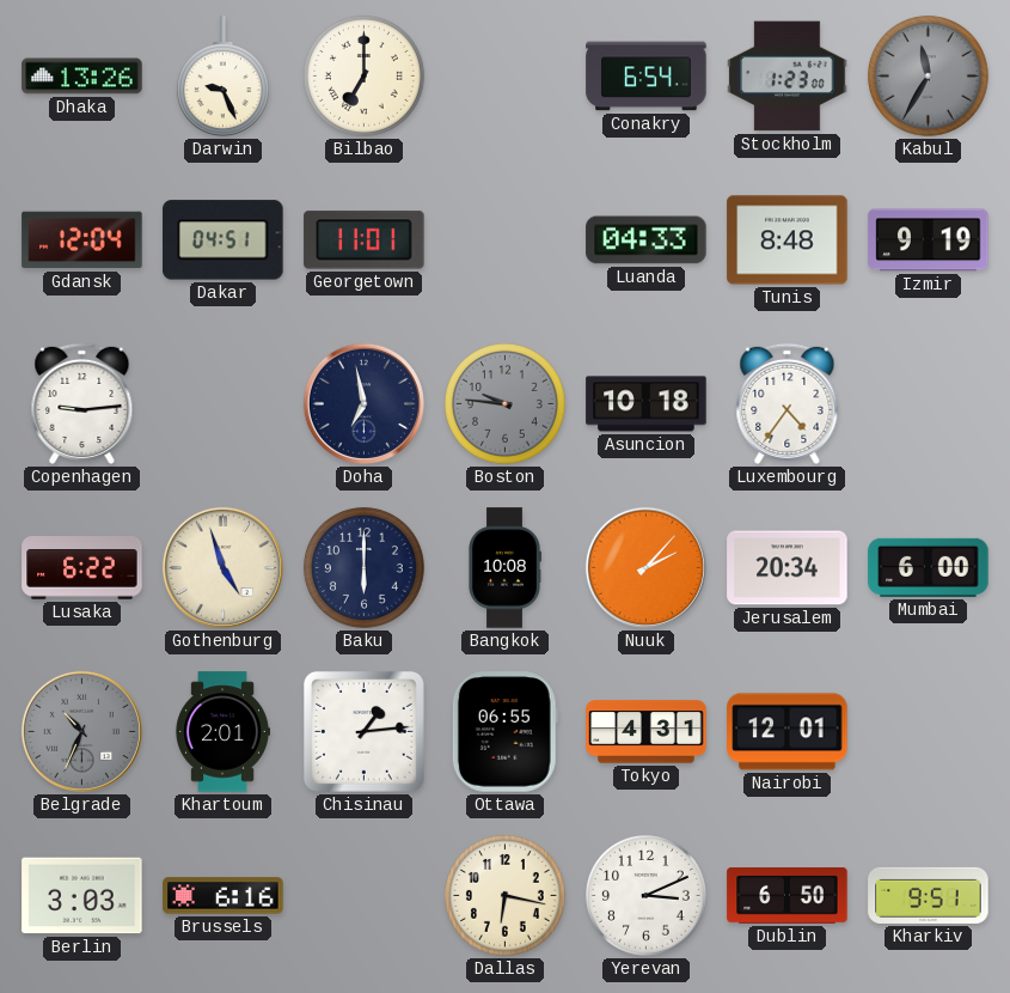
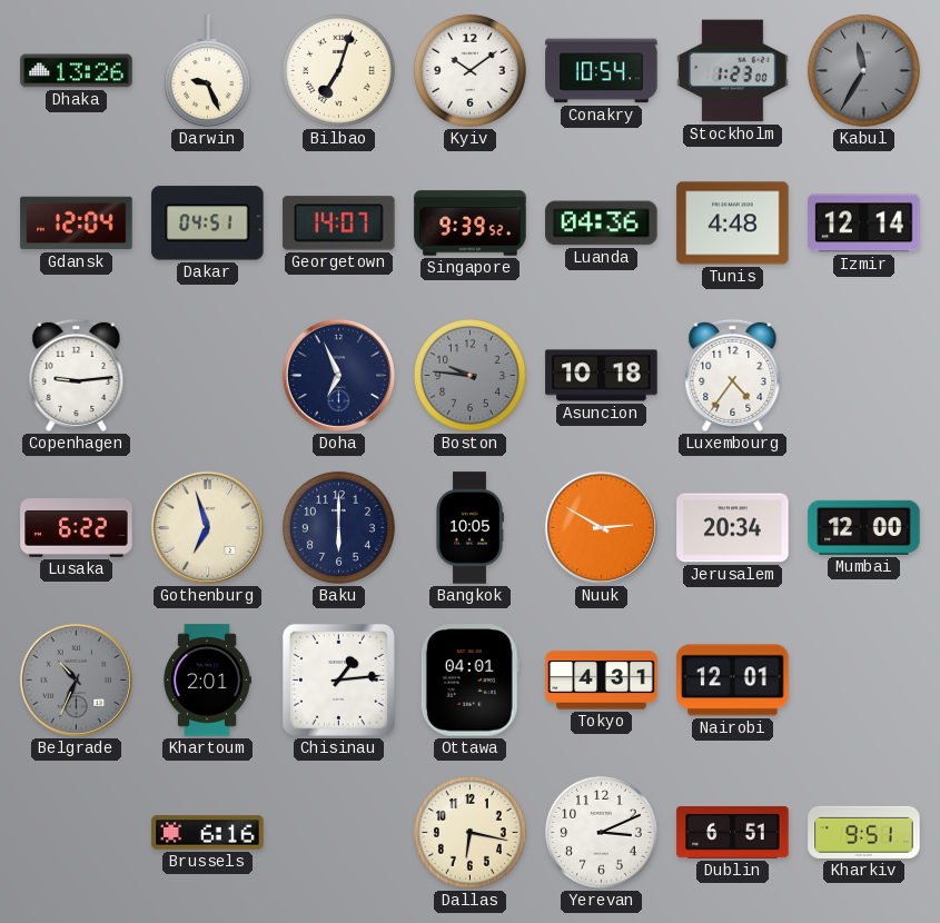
Bilbao: 7:00 -> 7:03 (338, 70)
Kyiv: none -> 10:09 (469, 70)
Conakry: 6:54 -> 10:54 (602, 71)
Georgetown: 11:01 -> 14:07 (339, 224)
Singapore: none -> 9:39 (471, 224)
Luanda: 04:33 -> 04:36 (602, 224)
Tunis: 8:48 -> 4:48 (733, 224)
Izmir: 9:19 -> 12:14 (864, 224)
Doha: 6:58 -> 6:56 (338, 375)
Gothenburg: 4:57 -> 6:57 (207, 527)
Bangkok: 10:08 -> 10:05 (469, 528)
Nuuk: 2:07 -> 2:50 (601, 527)
Mumbai: 6:00 -> 12:00 (864, 527)
Ottawa: 06:55 -> 04:01 (469, 681)
Berlin: 3:03 -> none (82, 896)
Dublin: 6:50 -> 6:51 (733, 833)
